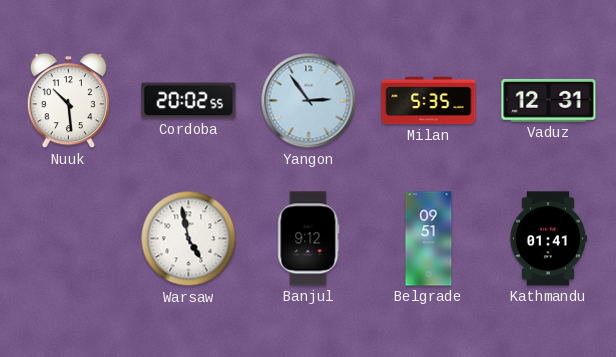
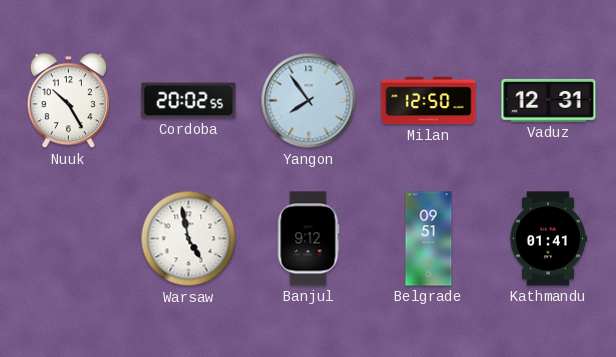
Nuuk: 10:29 -> 10:25 (68, 101)
Yangon: 2:54 -> 7:54 (309, 101)
Milan: 5:35 -> 12:50 (429, 101)
